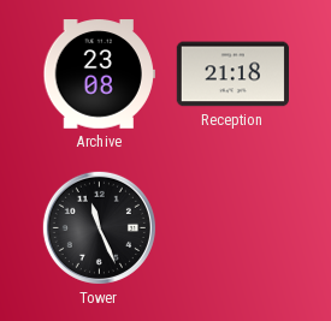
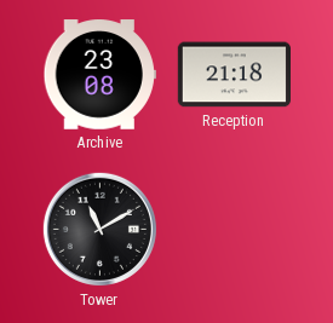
Tower: 11:26 -> 11:10 (99, 229)
